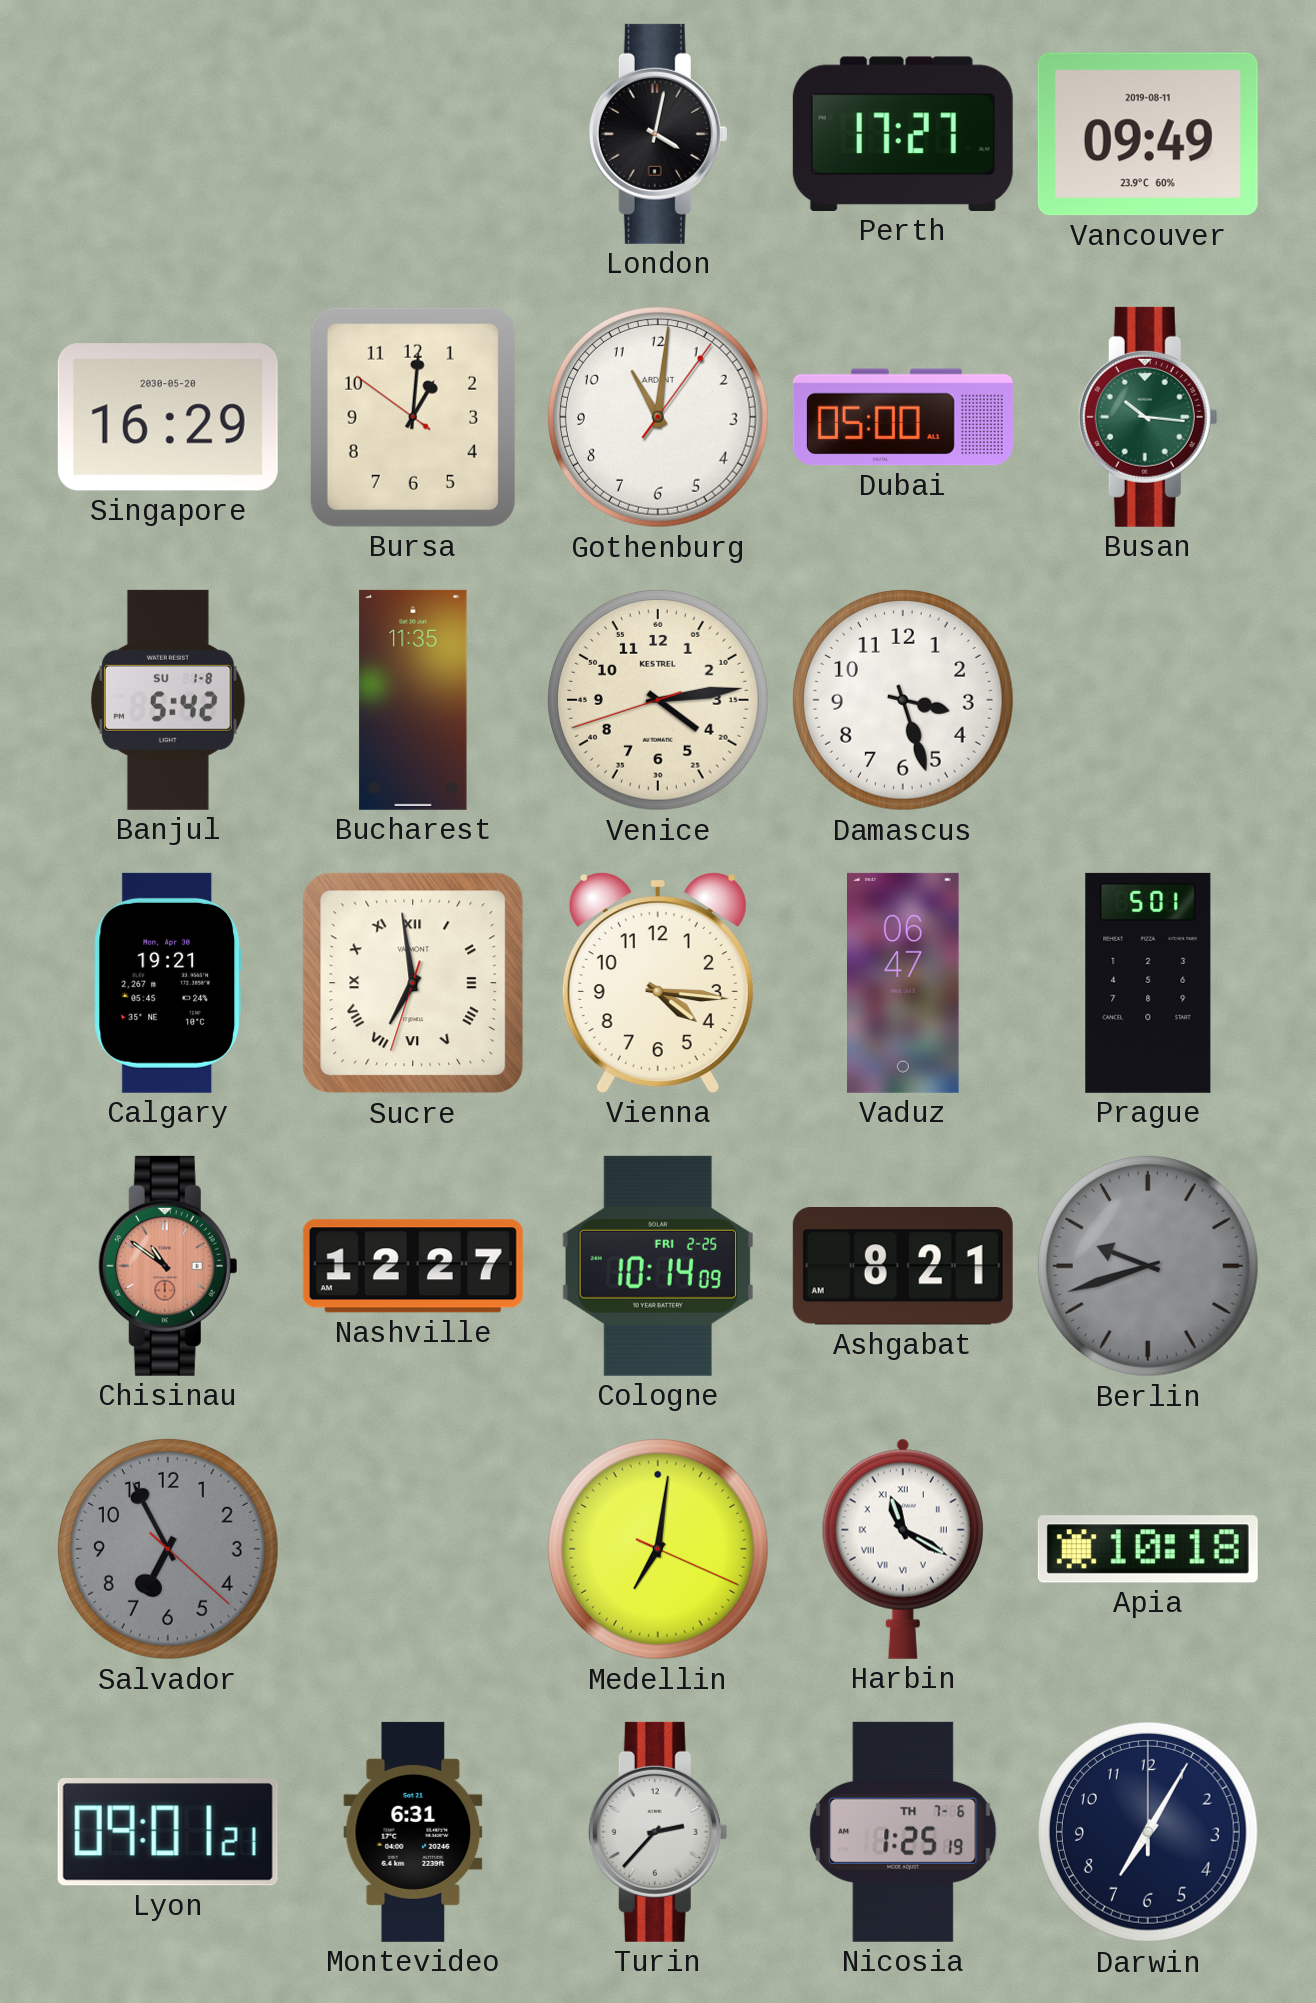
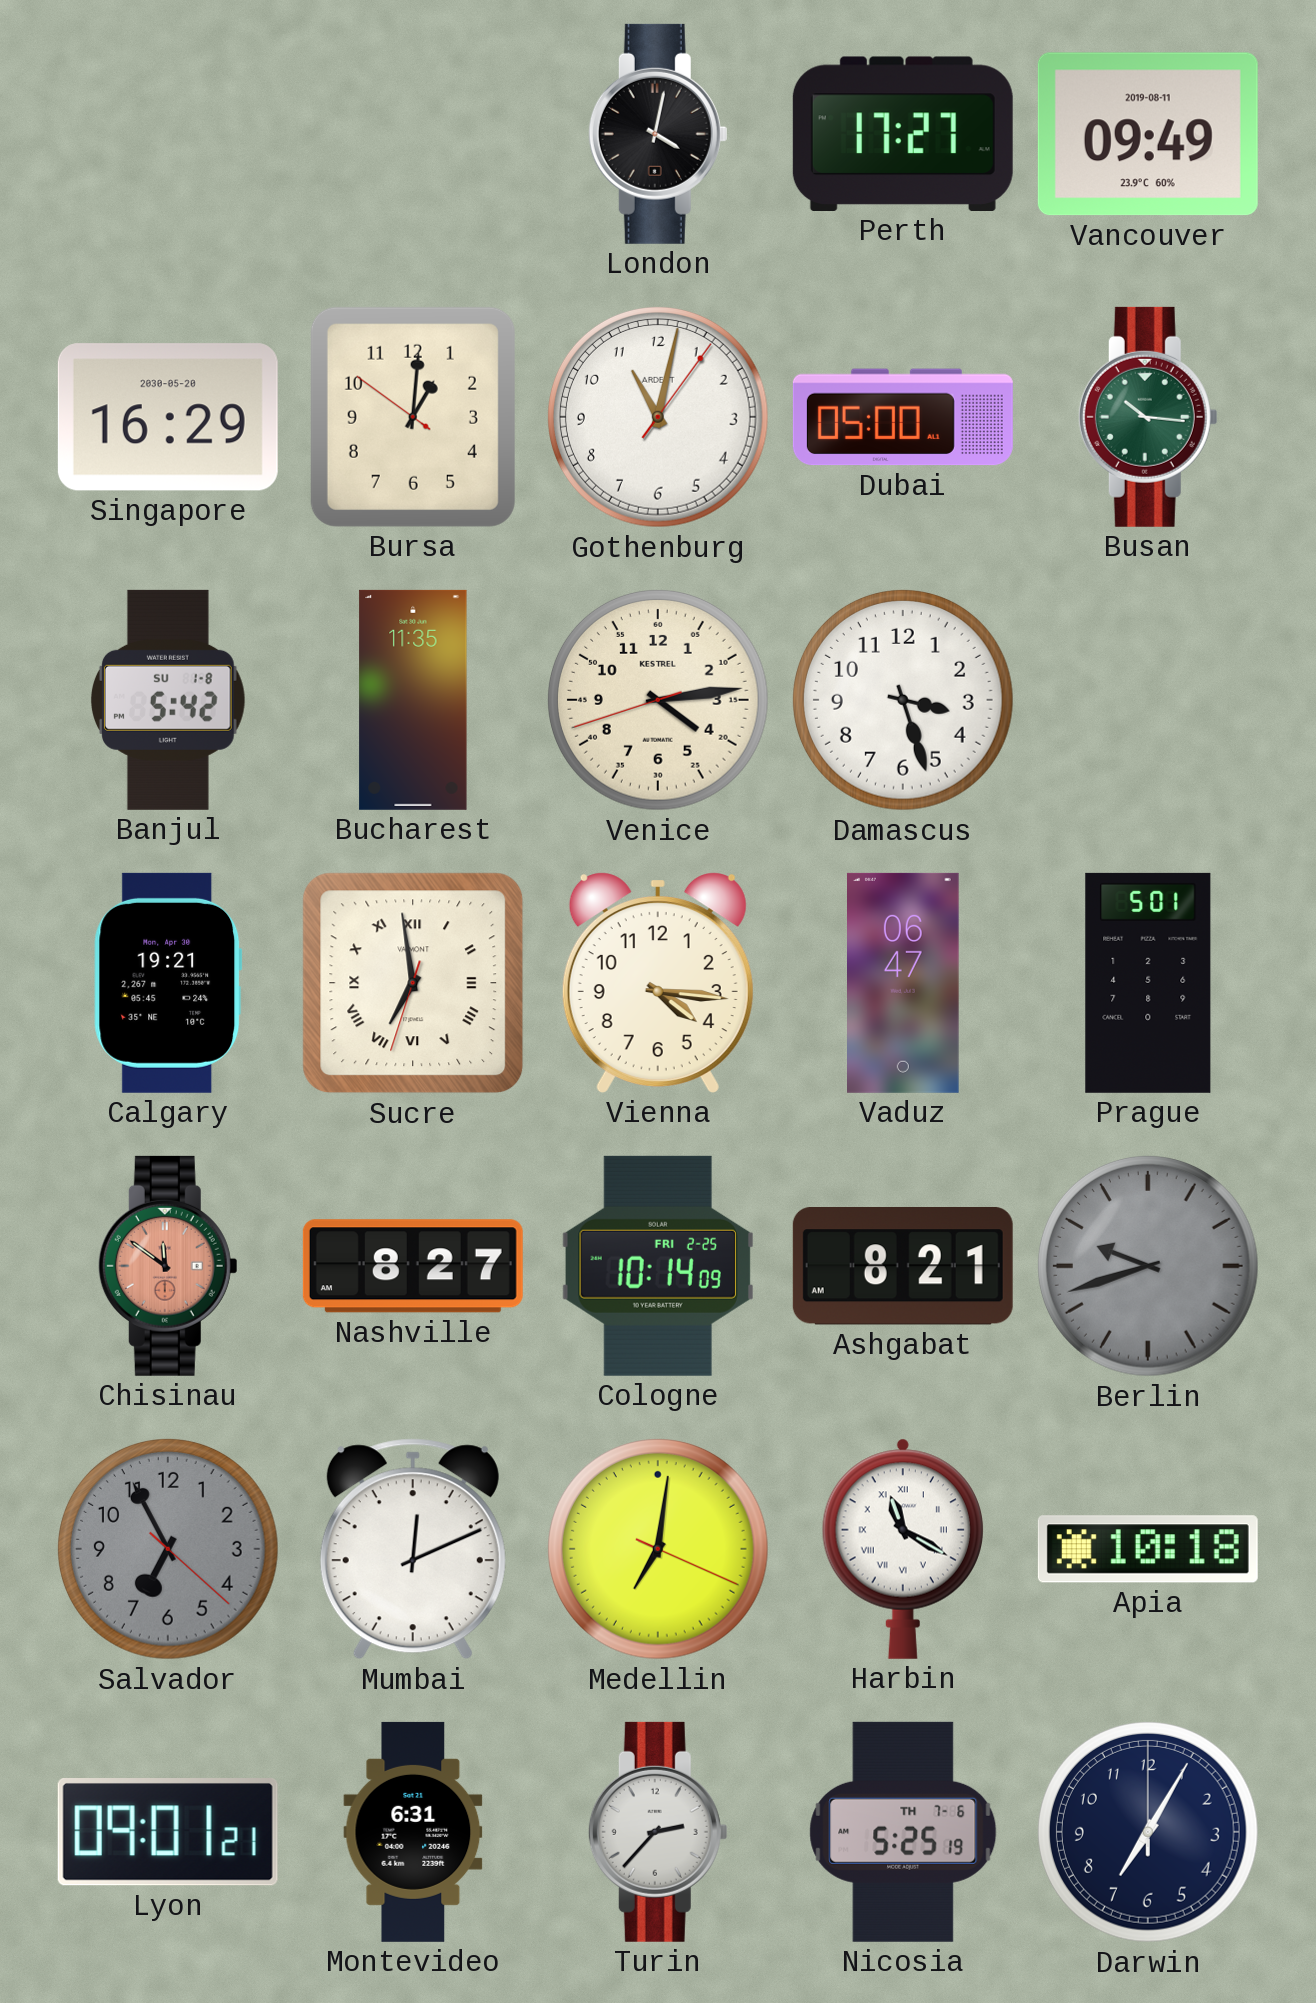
Gothenburg: 11:01 -> 11:02 (658, 417)
Chisinau: 10:51 -> 11:51 (168, 1266)
Nashville: 12:27 -> 8:27 (413, 1266)
Mumbai: none -> 12:11 (413, 1549)
Nicosia: 1:25 -> 5:25 (903, 1832)
